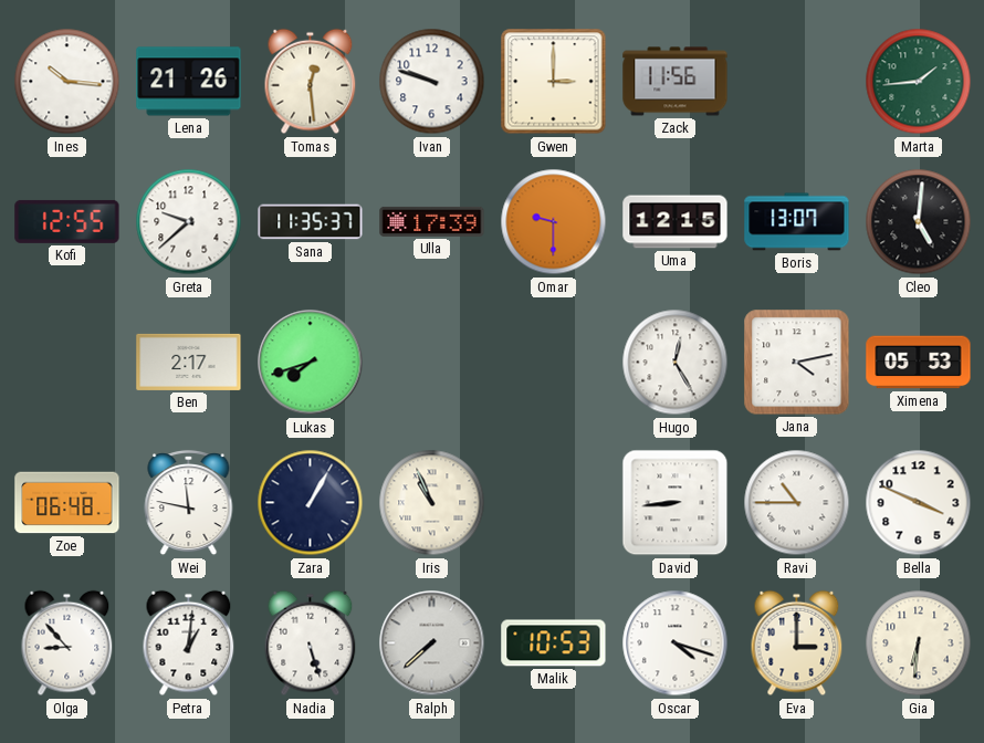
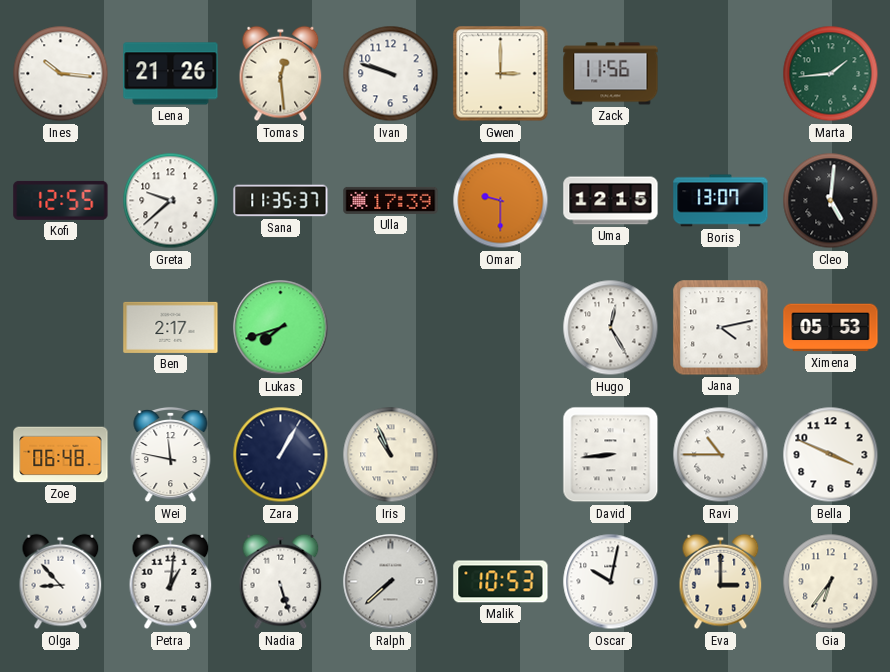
Oscar: 4:18 -> 10:02 (611, 582)
Gia: 6:31 -> 6:36 (831, 582)
